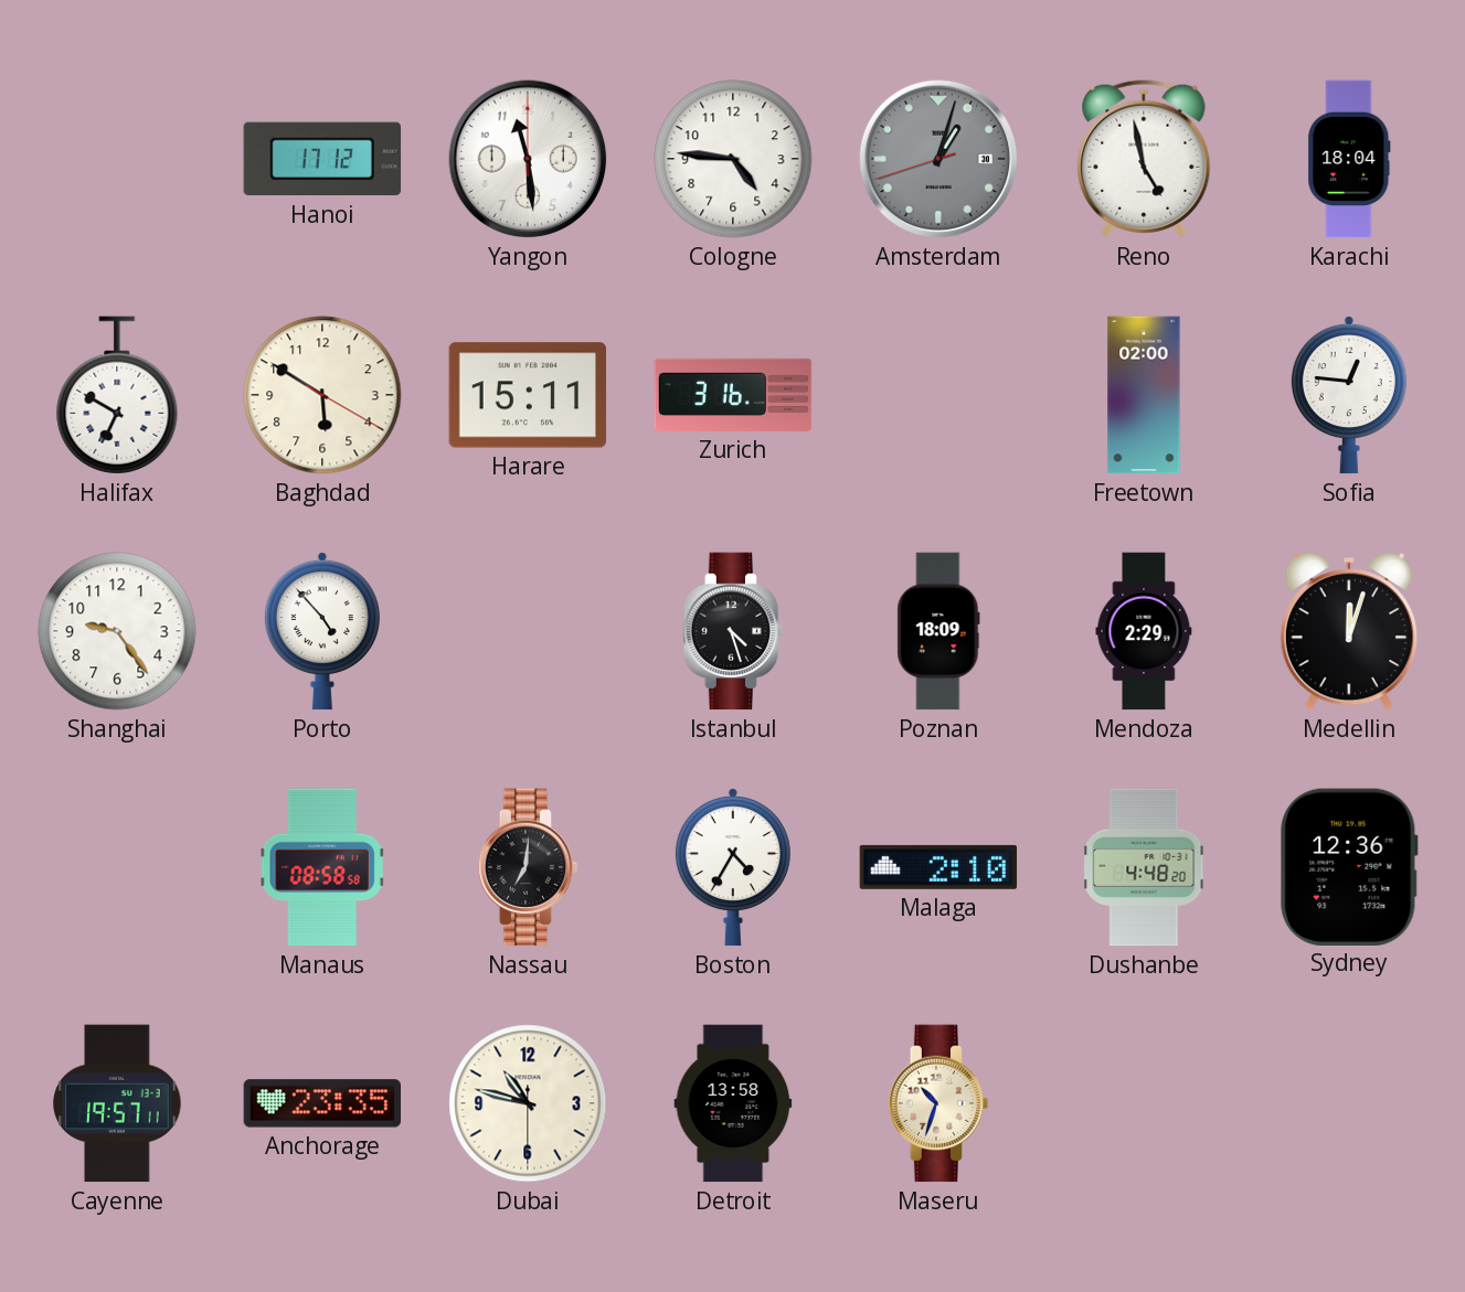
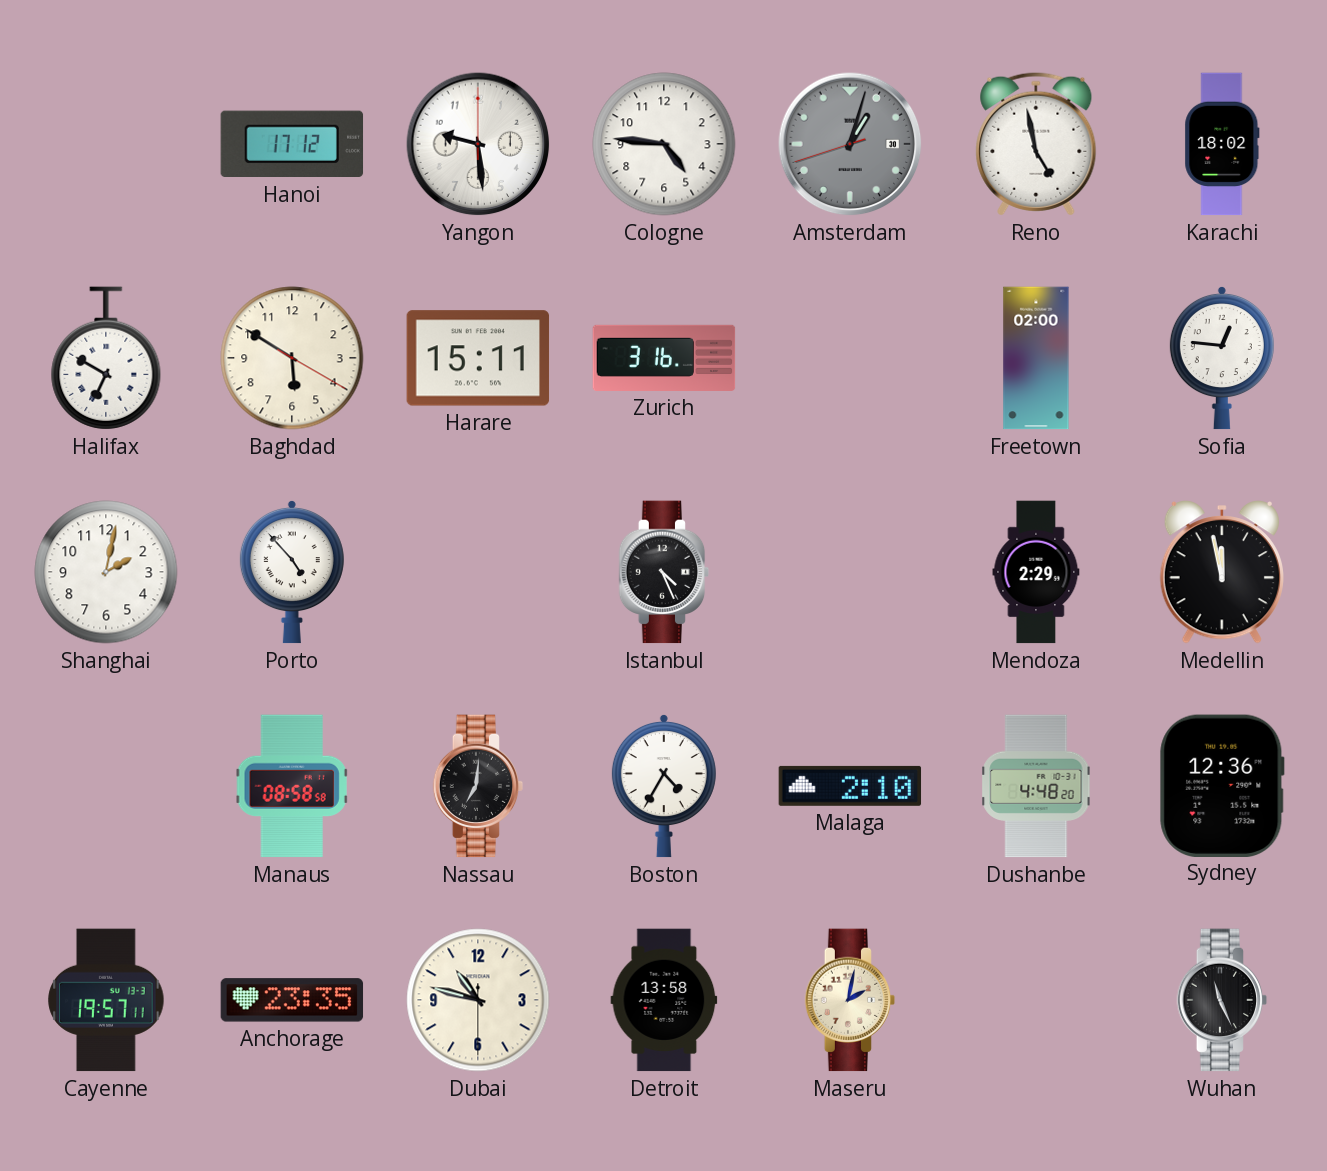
Yangon: 11:29 -> 9:29 (478, 144)
Karachi: 18:04 -> 18:02 (1222, 144)
Shanghai: 9:24 -> 2:02 (106, 572)
Istanbul: 4:27 -> 4:26 (664, 572)
Poznan: 18:09 -> none (938, 631)
Medellin: 12:03 -> 11:58 (1222, 573)
Maseru: 10:33 -> 2:02 (850, 1000)
Wuhan: none -> 11:26 (1222, 1000)
